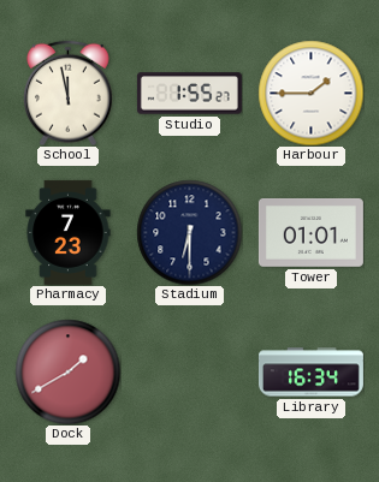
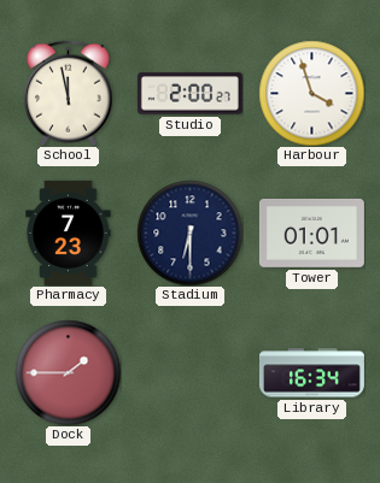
Studio: 1:55 -> 2:00 (189, 94)
Harbour: 1:45 -> 3:57 (311, 93)
Dock: 1:40 -> 1:45 (68, 372)
